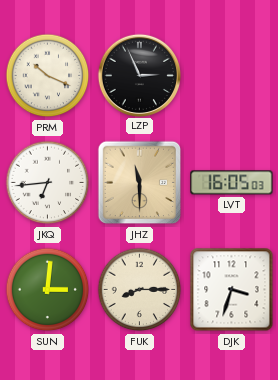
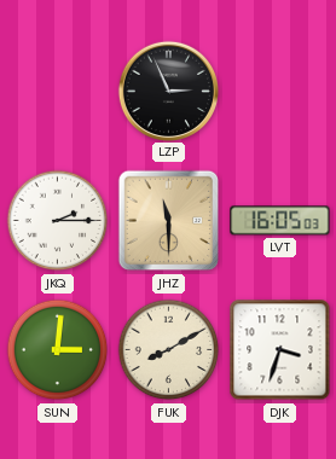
PRM: 10:19 -> none (48, 76)
JKQ: 6:44 -> 2:15 (58, 221)
FUK: 8:15 -> 8:10 (169, 350)
